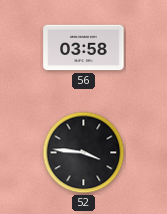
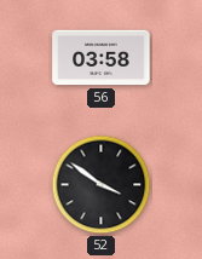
52: 3:46 -> 3:51 (102, 185)
